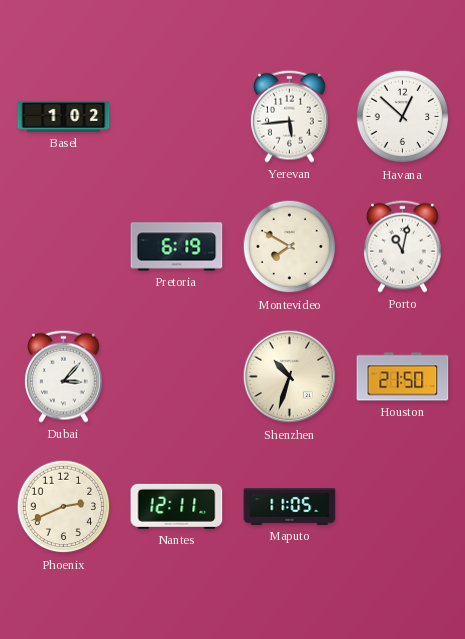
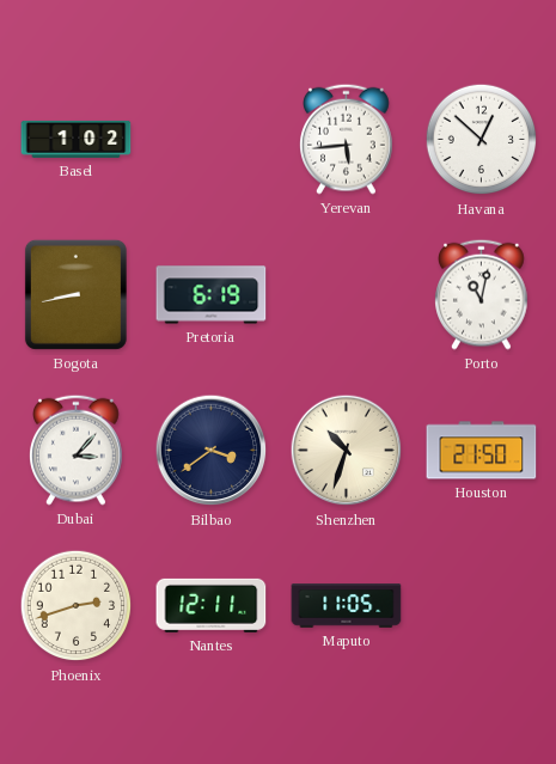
Bogota: none -> 8:43 (75, 294)
Montevideo: 7:50 -> none (290, 247)
Bilbao: none -> 3:39 (212, 451)
Phoenix: 2:41 -> 2:42 (77, 606)
